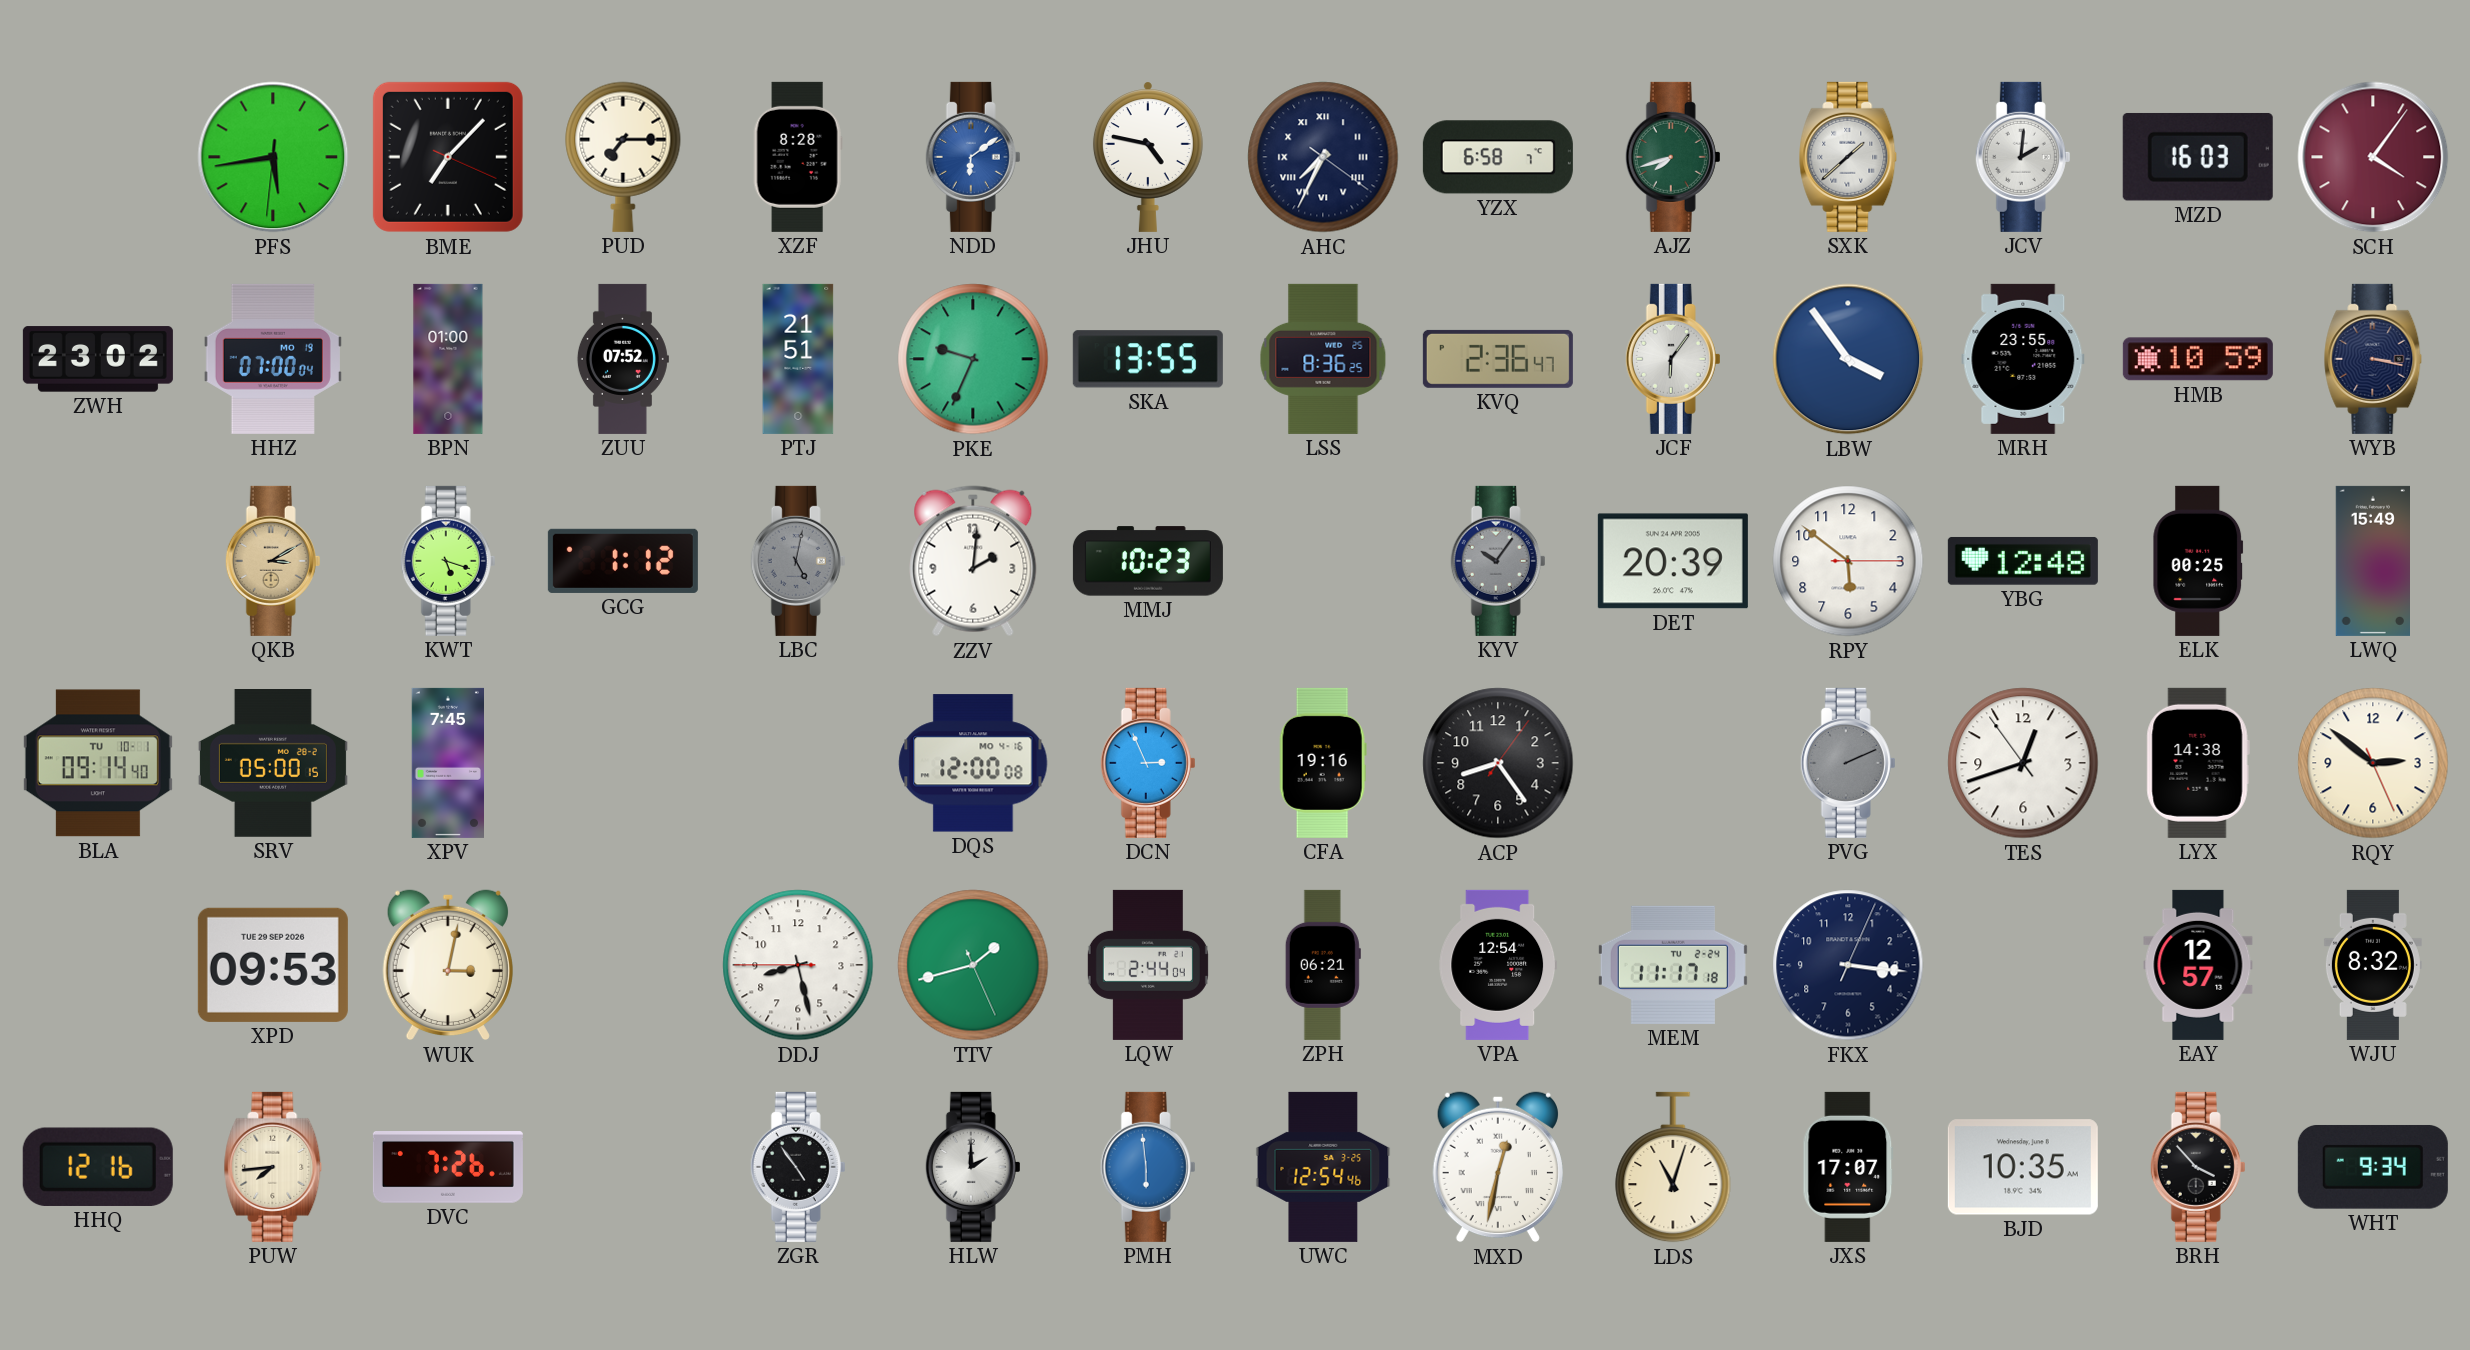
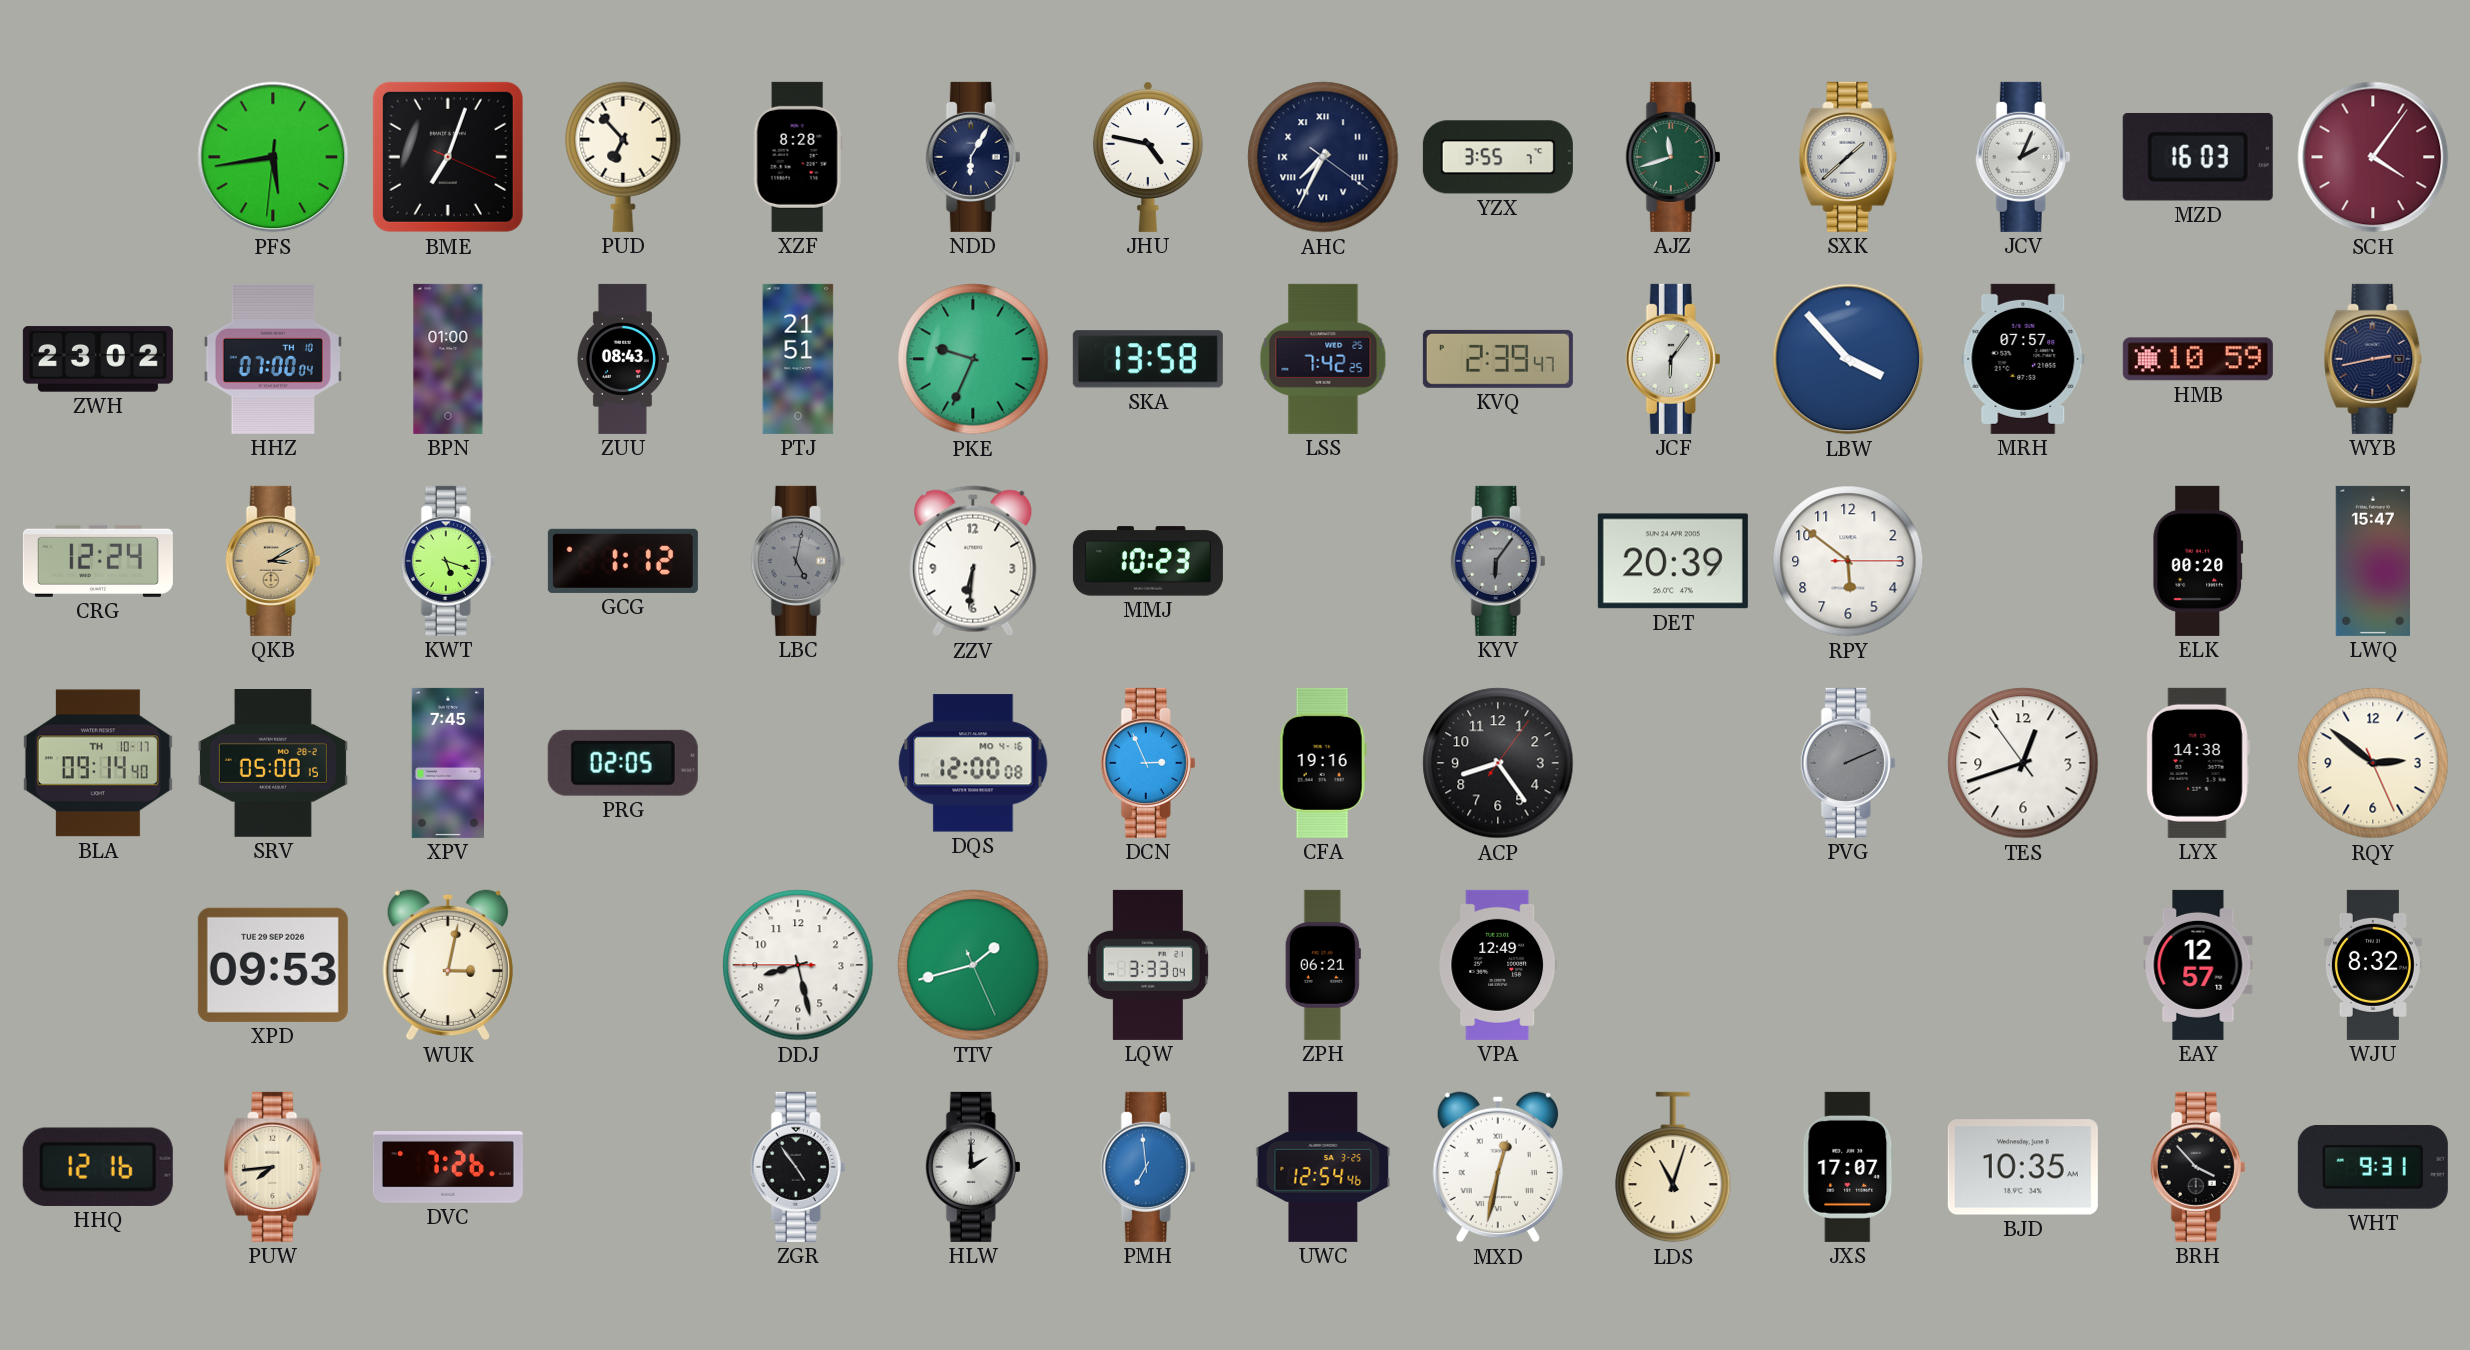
BME: 7:07 -> 7:03 (448, 157)
PUD: 7:15 -> 6:53 (623, 157)
NDD: 6:09 -> 6:05 (973, 157)
NDD dial: blue -> navy (973, 157)
YZX: 6:58 -> 3:55 (1498, 157)
AJZ: 7:42 -> 11:42 (1673, 157)
JCV: 2:01 -> 2:04 (2023, 157)
HHZ date: MO 19 -> TH 10 (273, 359)
ZUU: 07:52 -> 08:43 (623, 359)
SKA: 13:55 -> 13:58 (1148, 359)
LSS: 8:36 -> 7:42 (1323, 359)
KVQ: 2:36 -> 2:39 (1498, 359)
LBW: 3:54 -> 3:53 (1848, 359)
MRH: 23:55 -> 07:57 (2023, 359)
WYB: 3:17 -> 2:43 (2373, 359)
CRG: none -> 12:24 (98, 561)
ZZV: 2:01 -> 6:31 (973, 561)
KYV: 10:06 -> 6:06 (1498, 561)
YBG: 12:48 -> none (2023, 561)
ELK: 00:25 -> 00:20 (2198, 561)
LWQ: 15:49 -> 15:47 (2372, 561)
BLA date: TU 10-1 -> TH 10-17 (98, 763)
PRG: none -> 02:05 (623, 763)
LQW: 2:44 -> 3:33 (1148, 965)
VPA: 12:54 -> 12:49 (1498, 965)
MEM: 11:17 -> none (1673, 965)
FKX: 3:16 -> none (1848, 965)
PMH: 5:59 -> 6:59 (1148, 1167)
WHT: 9:34 -> 9:31 (2373, 1167)
